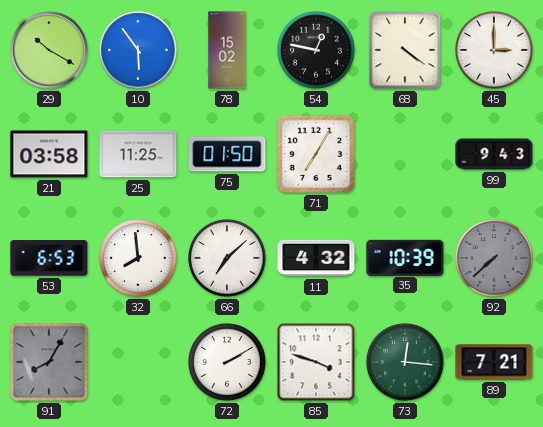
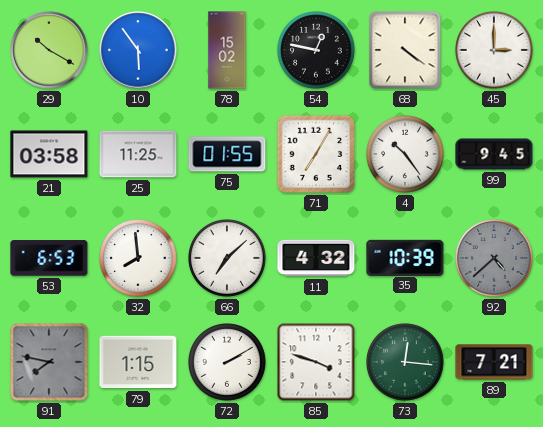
75: 01:50 -> 01:55 (227, 154)
4: none -> 10:24 (406, 155)
99: 9:43 -> 9:45 (494, 154)
92: 7:38 -> 4:38 (495, 259)
91: 8:05 -> 7:47 (49, 362)
79: none -> 1:15 (138, 362)
